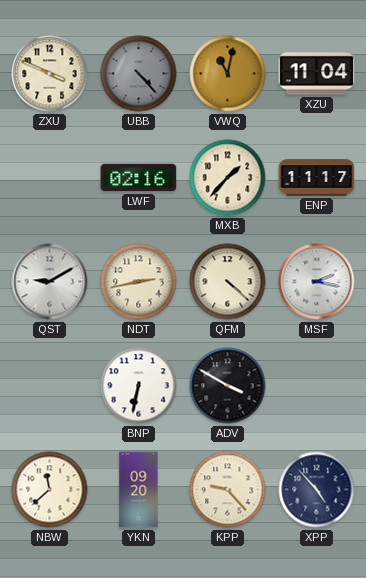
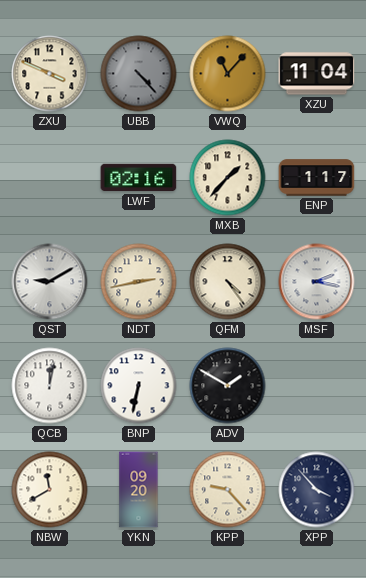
VWQ: 11:02 -> 11:07 (228, 74)
ENP: 11:17 -> 1:17 (317, 178)
QFM: 4:22 -> 4:24 (228, 282)
QCB: none -> 12:02 (50, 386)
ADV: 3:50 -> 1:50 (228, 386)
NBW: 11:38 -> 11:40 (50, 490)
XPP: 4:53 -> 3:53 (317, 490)
